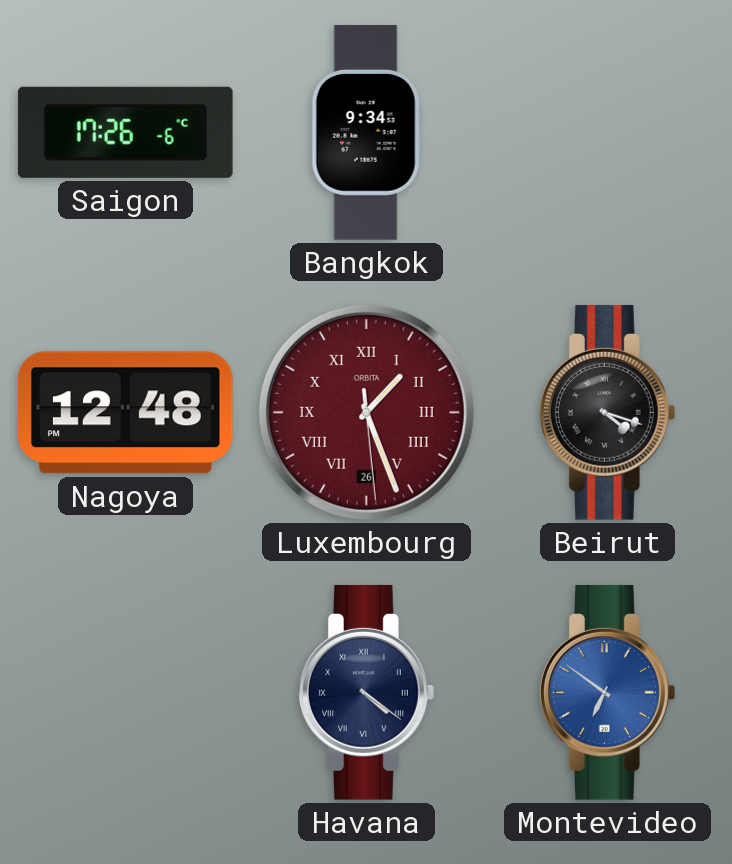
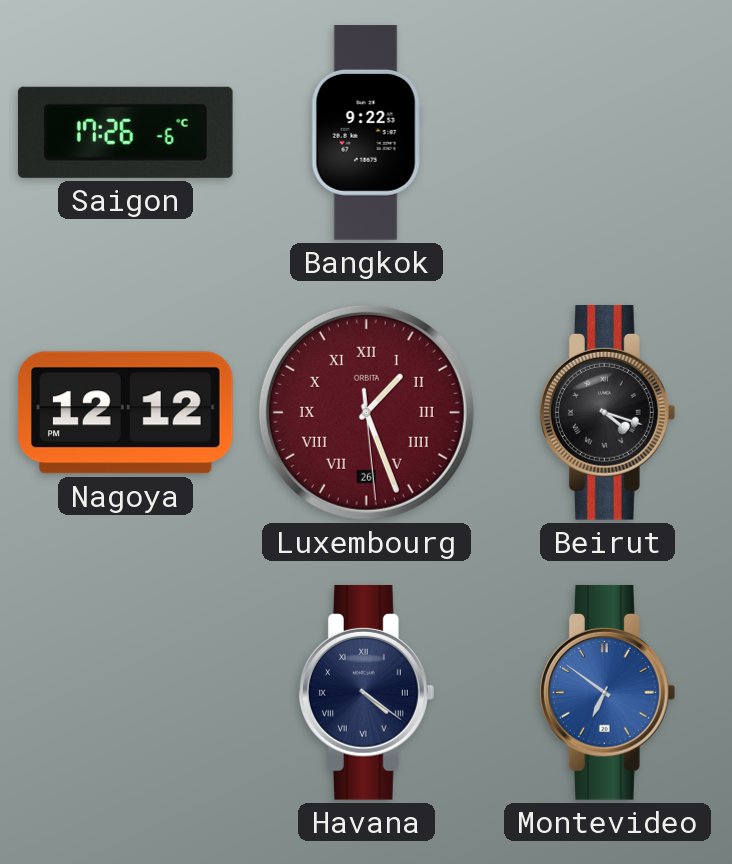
Bangkok: 9:34 -> 9:22 (366, 133)
Nagoya: 12:48 -> 12:12 (126, 413)
